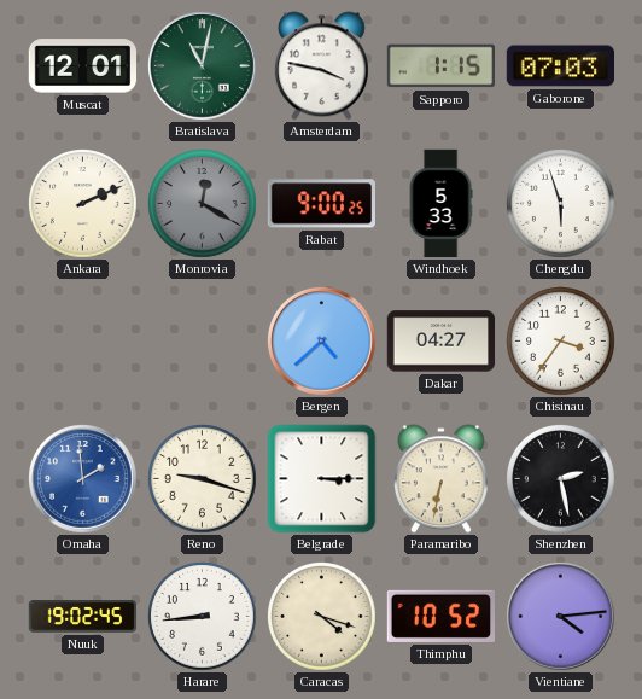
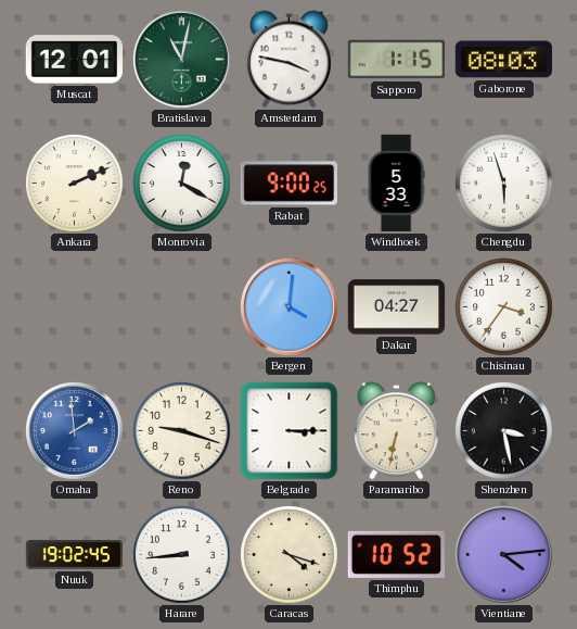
Gaborone: 07:03 -> 08:03 (504, 60)
Monrovia dial: grey -> white (182, 184)
Bergen: 4:38 -> 4:01 (290, 307)
Shenzhen: 2:28 -> 3:28 (504, 431)
